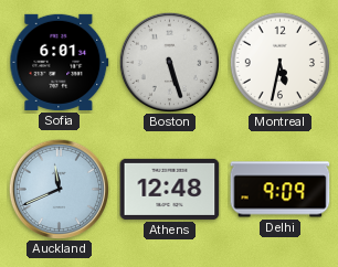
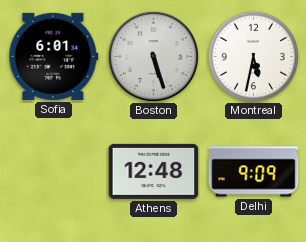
Auckland: 11:41 -> none (59, 189)
